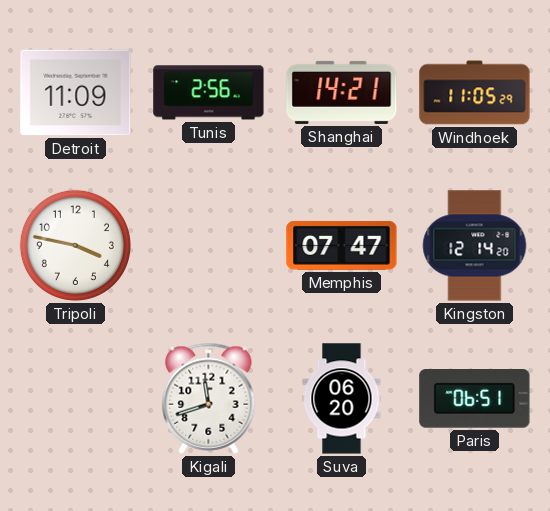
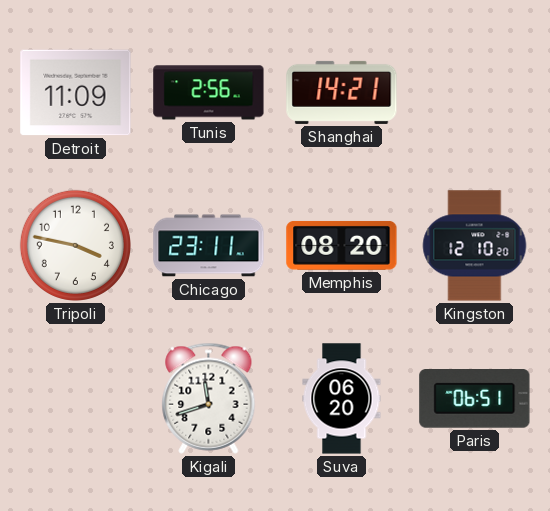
Windhoek: 11:05 -> none (475, 93)
Chicago: none -> 23:11 (209, 246)
Memphis: 07:47 -> 08:20 (342, 245)
Kingston: 12:14 -> 12:10 (475, 246)
